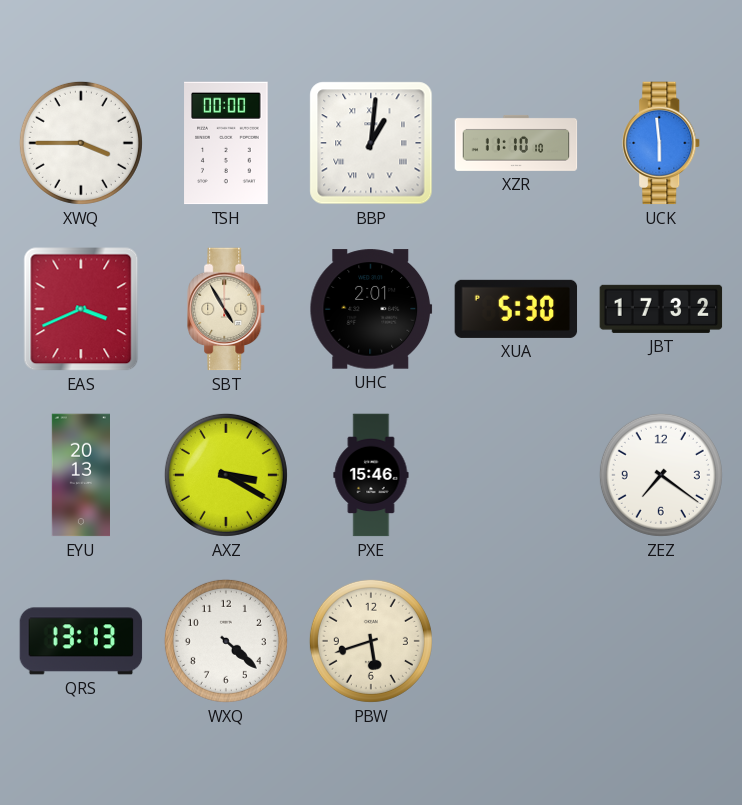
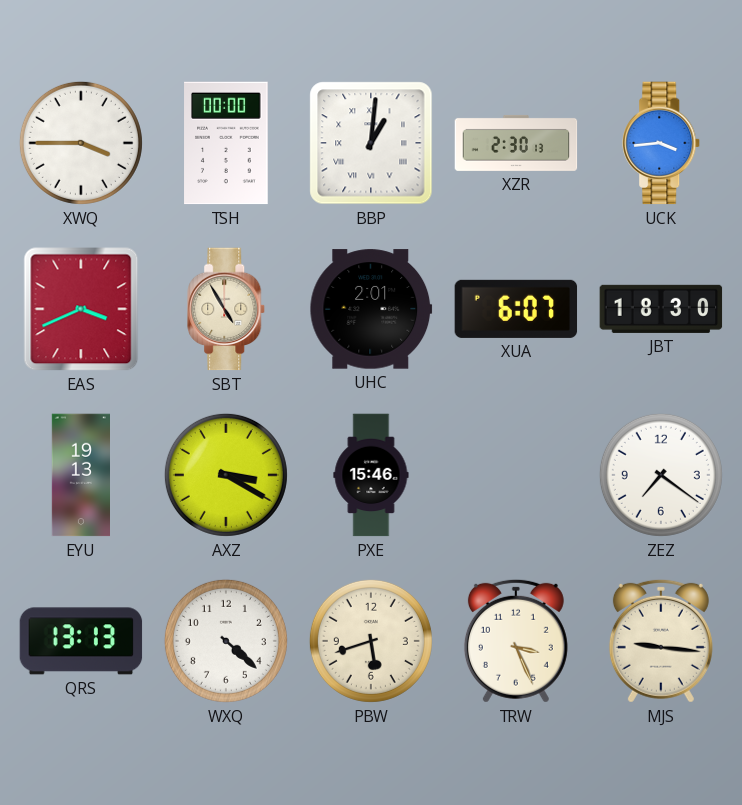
XZR: 11:10 -> 2:30 (516, 143)
UCK: 5:59 -> 3:44 (662, 143)
XUA: 5:30 -> 6:07 (516, 309)
JBT: 17:32 -> 18:30 (661, 309)
EYU: 20:13 -> 19:13 (80, 475)
TRW: none -> 3:26 (516, 641)
MJS: none -> 9:16 (661, 641)
